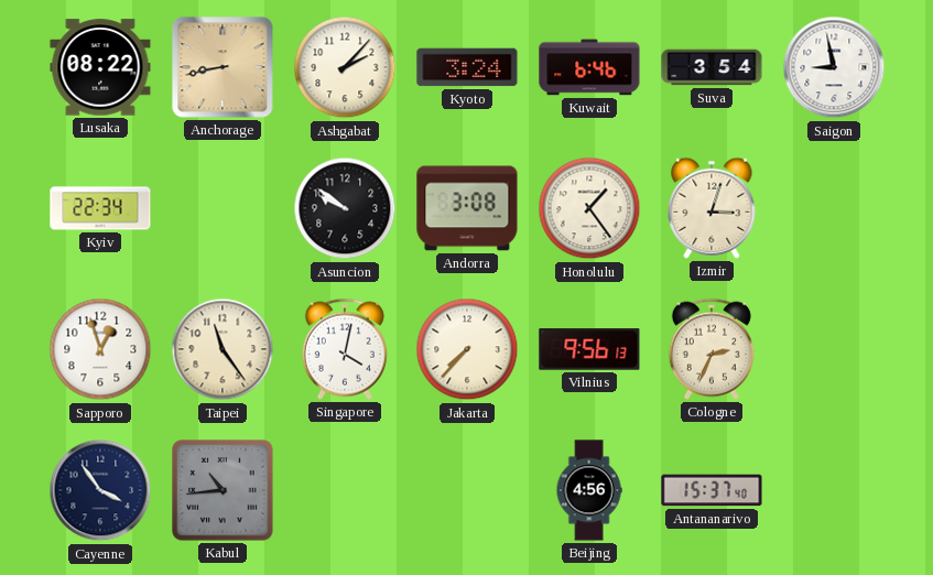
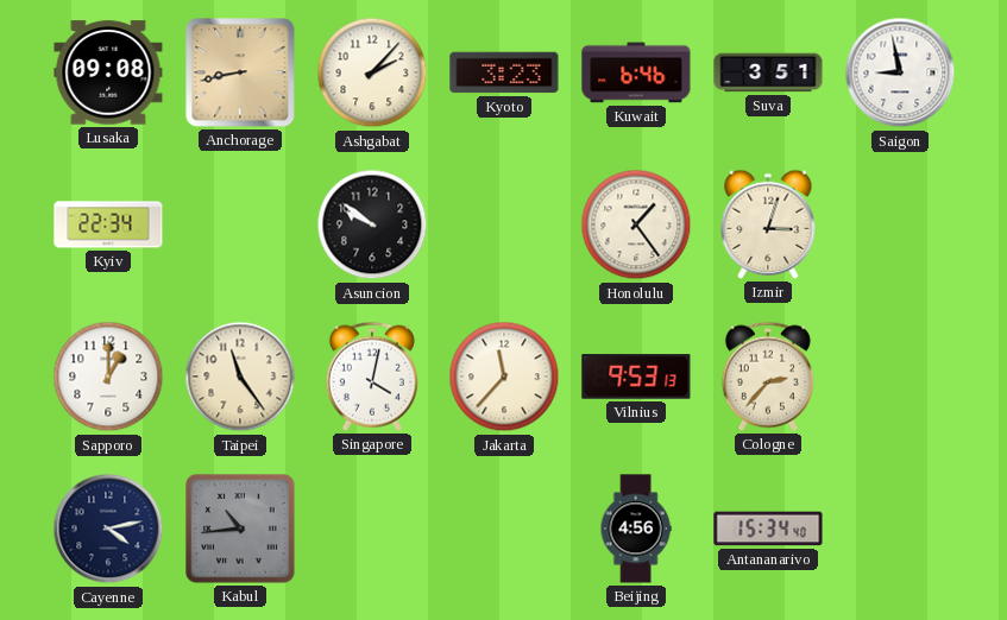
Lusaka: 08:22 -> 09:08 (108, 72)
Kyoto: 3:24 -> 3:23 (504, 72)
Suva: 3:54 -> 3:51 (768, 72)
Andorra: 3:08 -> none (467, 208)
Sapporo: 12:57 -> 1:00 (108, 377)
Jakarta: 7:37 -> 11:37 (504, 377)
Vilnius: 9:56 -> 9:53 (636, 377)
Cologne: 2:34 -> 2:37 (768, 377)
Cayenne: 3:54 -> 4:13 (108, 529)
Antananarivo: 15:37 -> 15:34 (768, 529)
